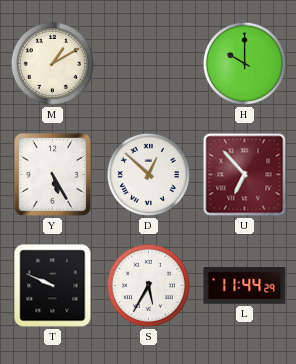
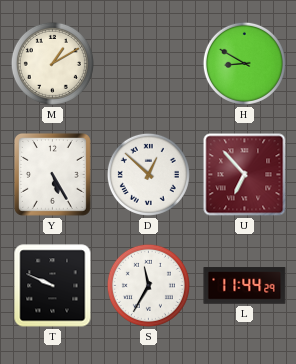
H: 10:00 -> 8:50 (244, 63)
S: 5:35 -> 11:35 (148, 285)
